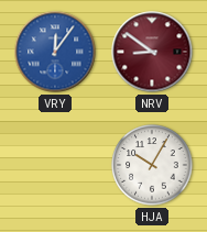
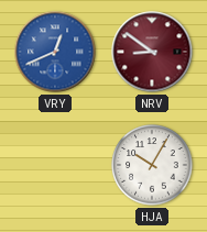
VRY: 12:06 -> 12:41 (55, 52)
